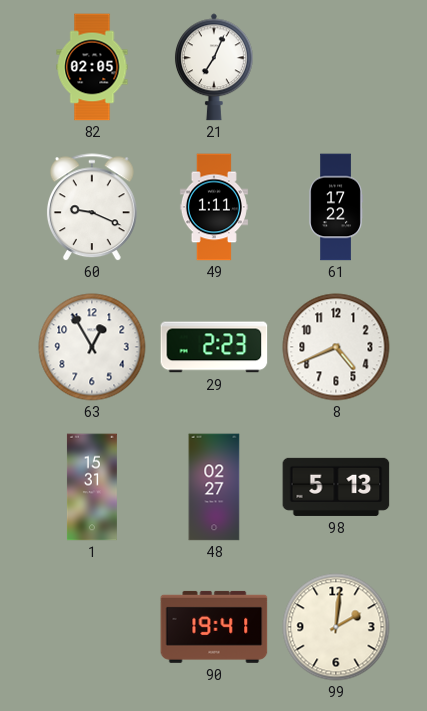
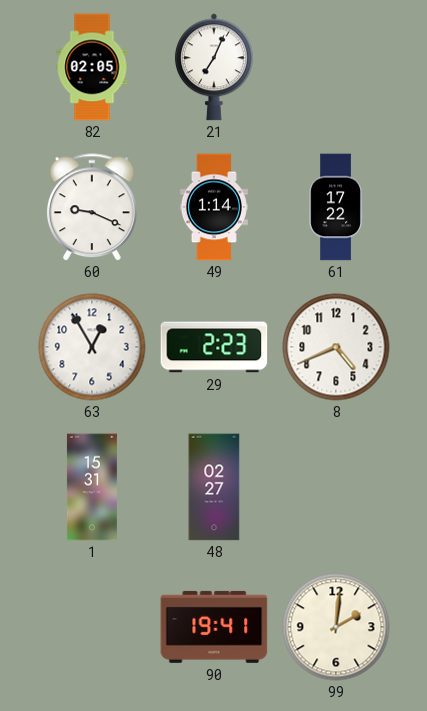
49: 1:11 -> 1:14 (214, 207)
98: 5:13 -> none (336, 487)
